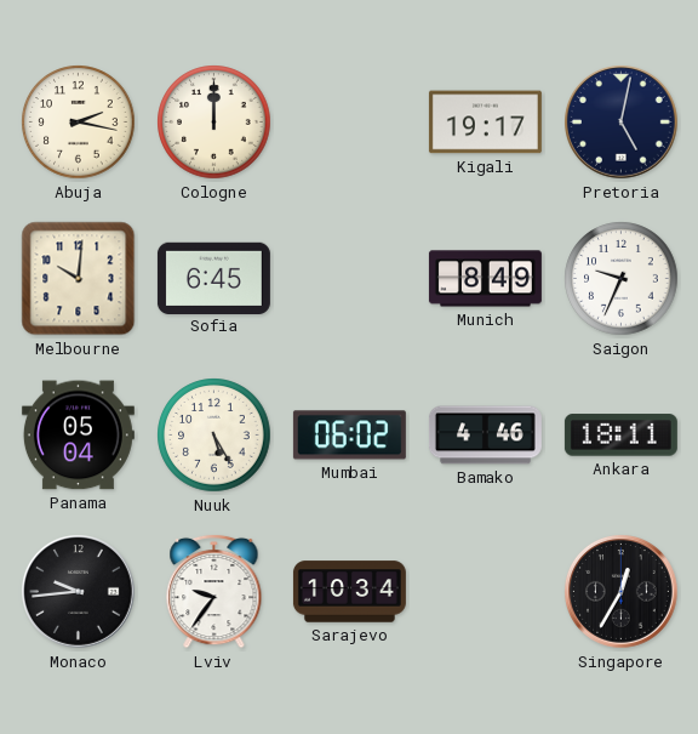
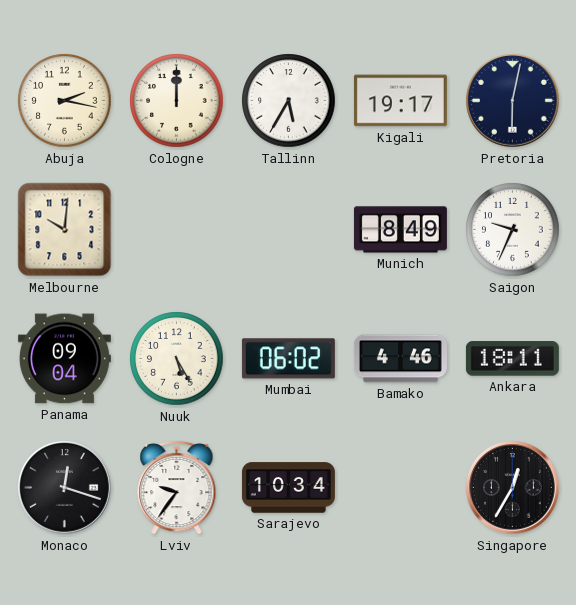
Tallinn: none -> 5:35 (289, 101)
Pretoria: 5:02 -> 6:02 (513, 101)
Sofia: 6:45 -> none (213, 278)
Panama: 05:04 -> 09:04 (64, 359)
Monaco: 9:44 -> 12:18 (65, 488)
